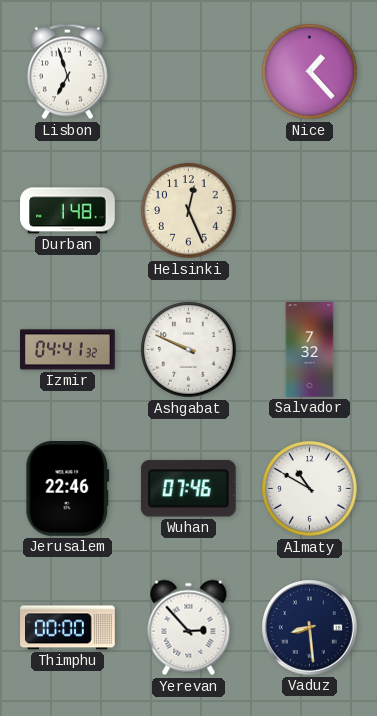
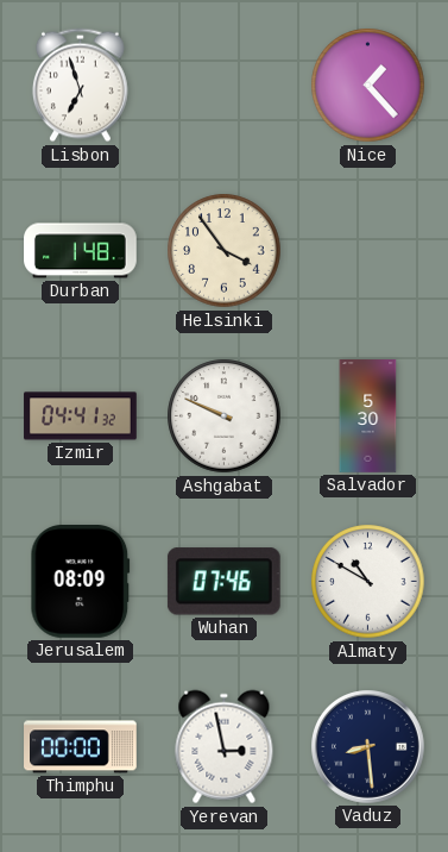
Helsinki: 12:26 -> 3:54 (225, 251)
Salvador: 7:32 -> 5:30 (368, 416)
Jerusalem: 22:46 -> 08:09 (81, 582)
Yerevan: 2:53 -> 2:58 (225, 747)
